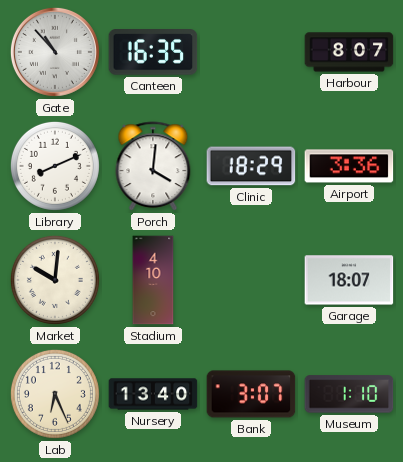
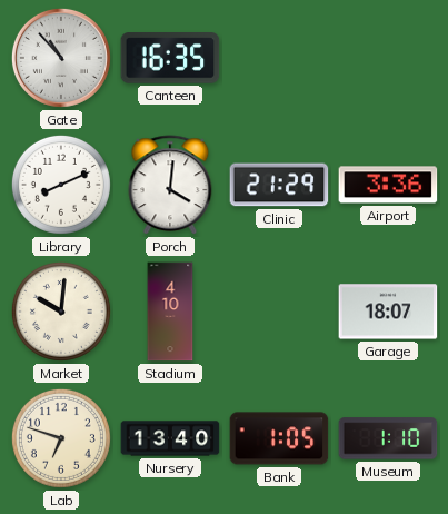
Harbour: 8:07 -> none (349, 52)
Clinic: 18:29 -> 21:29 (279, 185)
Lab: 6:26 -> 6:48 (61, 438)
Bank: 3:07 -> 1:05 (279, 438)
